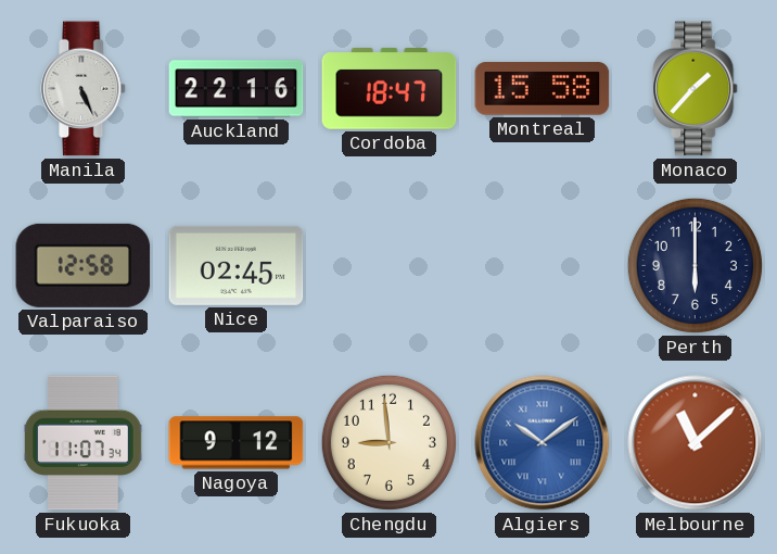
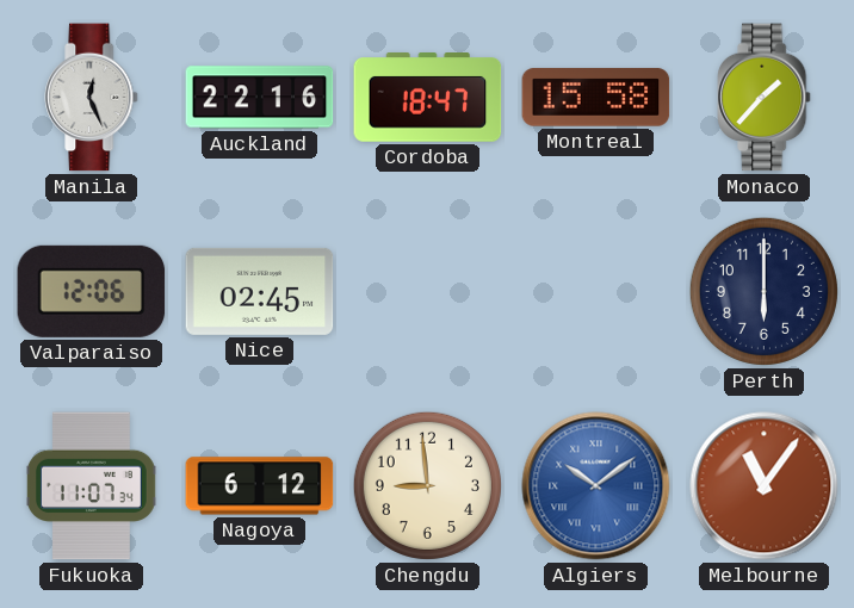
Manila: 5:26 -> 12:26 (92, 98)
Valparaiso: 12:58 -> 12:06 (92, 291)
Nagoya: 9:12 -> 6:12 (260, 486)
Melbourne: 11:08 -> 11:06 (765, 486)
